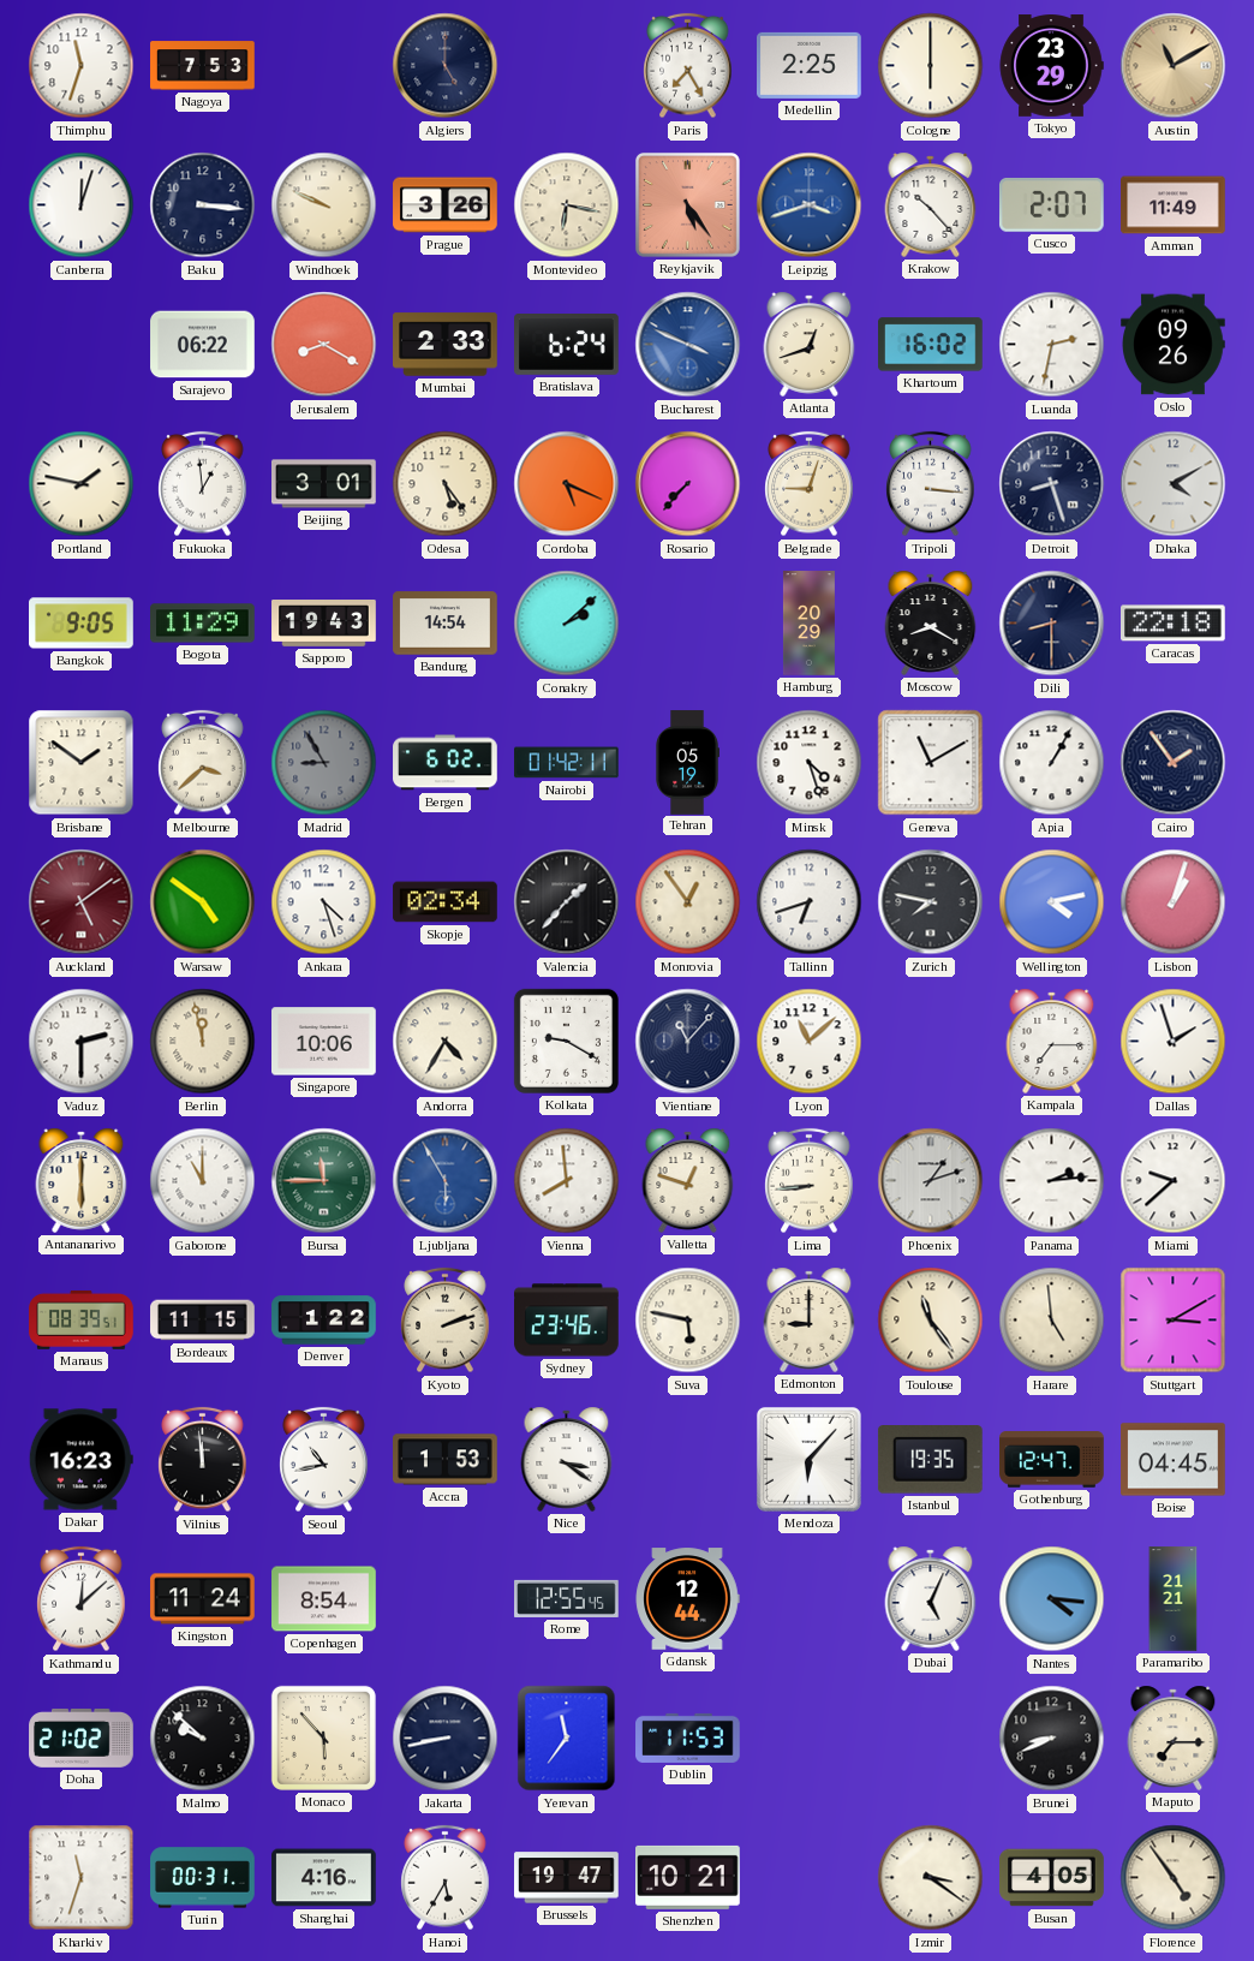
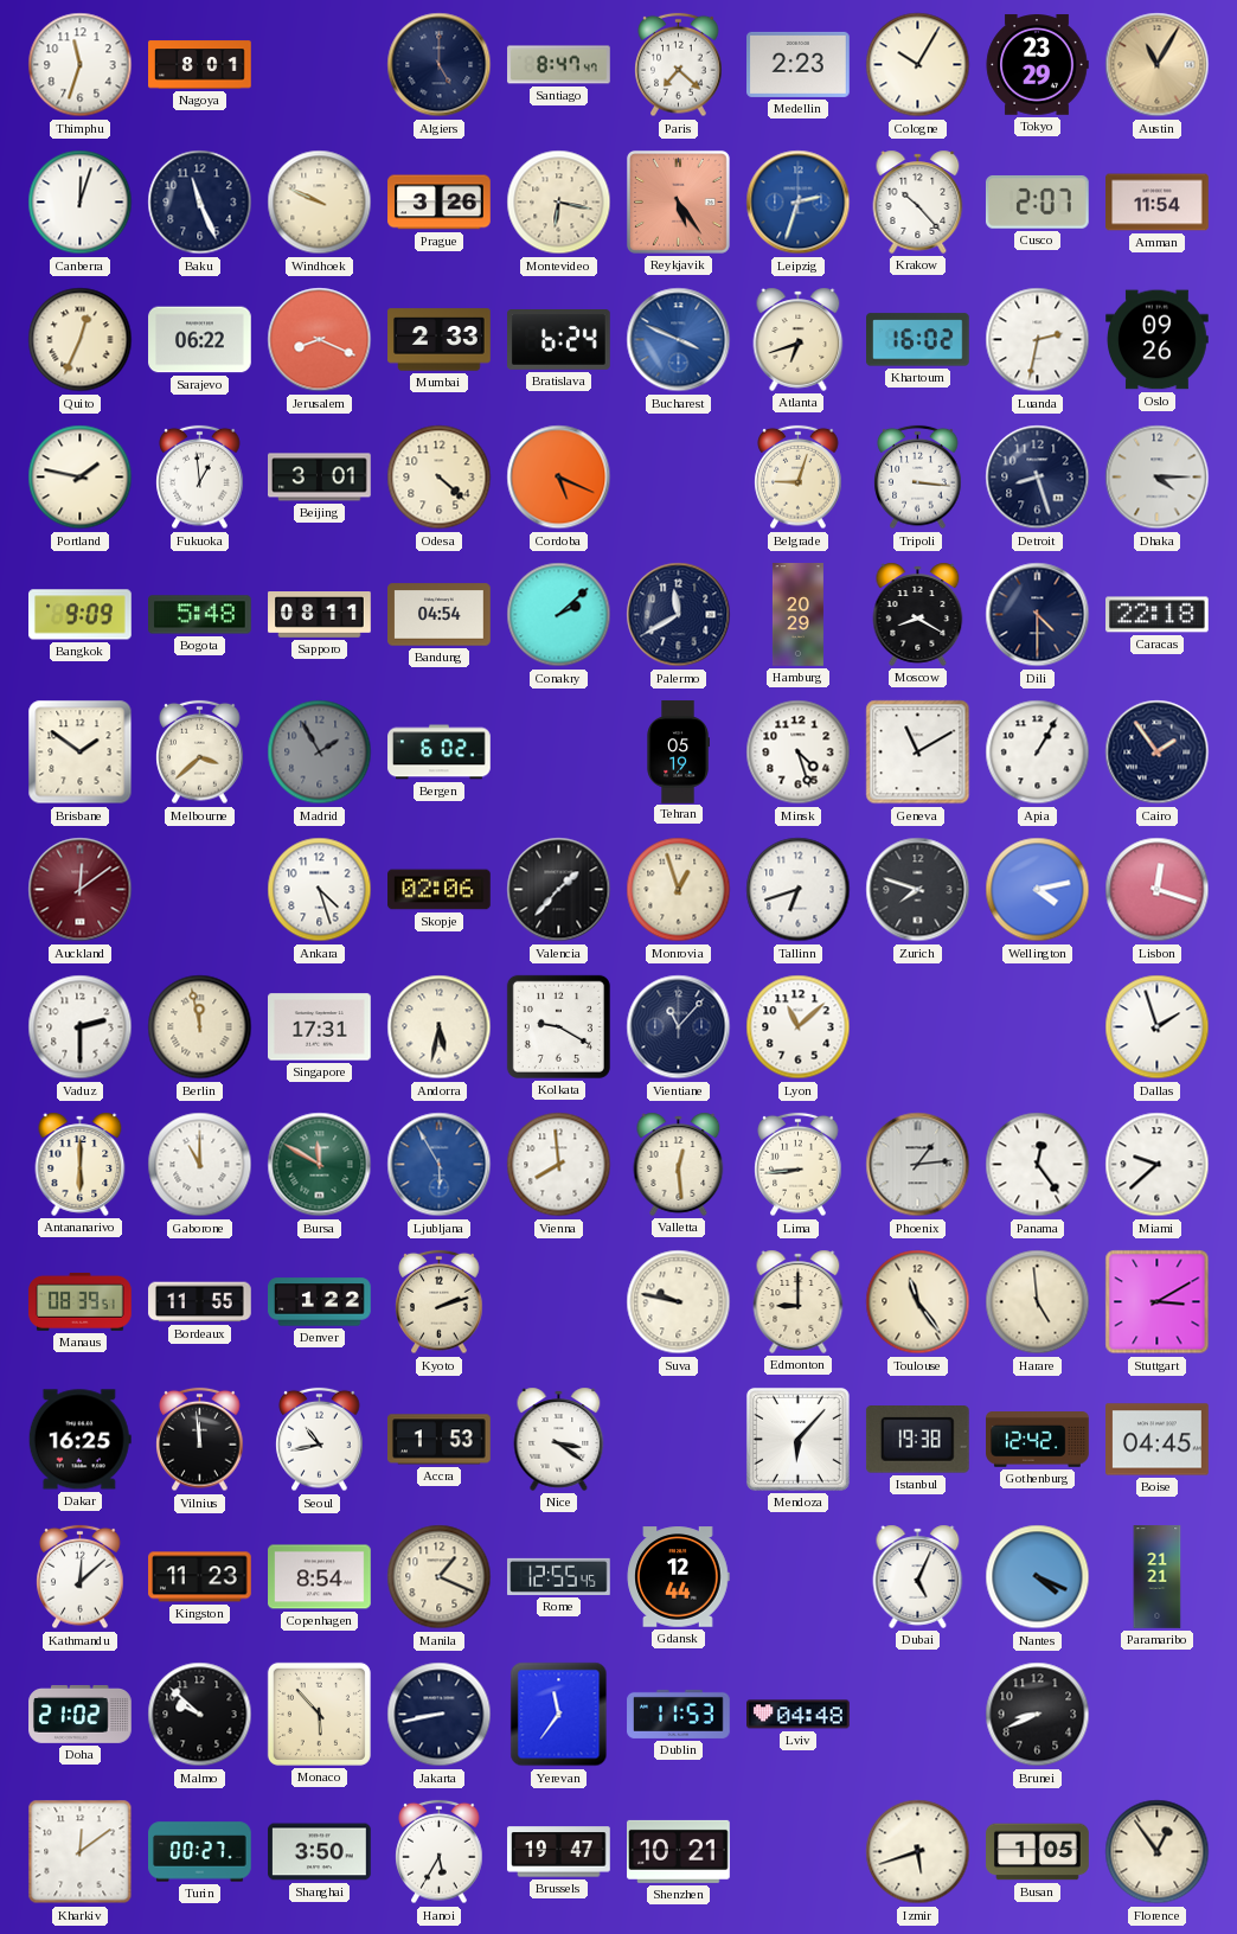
Nagoya: 7:53 -> 8:01 (200, 65)
Santiago: none -> 8:47 (559, 65)
Paris: 7:25 -> 7:22 (679, 65)
Medellin: 2:25 -> 2:23 (799, 64)
Cologne: 6:00 -> 10:05 (918, 65)
Austin: 11:10 -> 11:05 (1158, 65)
Baku: 3:16 -> 11:26 (200, 203)
Leipzig: 3:42 -> 2:33 (799, 203)
Amman: 11:49 -> 11:54 (1158, 203)
Quito: none -> 12:34 (81, 340)
Jerusalem: 8:20 -> 8:19 (320, 340)
Atlanta: 12:42 -> 6:42 (799, 339)
Odesa: 5:24 -> 4:22 (440, 478)
Rosario: 7:37 -> none (688, 484)
Dhaka: 4:10 -> 4:15 (1158, 478)
Bangkok: 9:05 -> 9:09 (81, 615)
Bogota: 11:29 -> 5:48 (200, 615)
Sapporo: 19:43 -> 08:11 (320, 615)
Bandung: 14:54 -> 04:54 (440, 615)
Palermo: none -> 11:40 (679, 615)
Dili: 8:30 -> 4:30 (1038, 615)
Madrid: 8:55 -> 1:55 (320, 753)
Nairobi: 01:42 -> none (567, 763)
Auckland: 5:09 -> 12:09 (81, 890)
Warsaw: 4:51 -> none (203, 902)
Skopje: 02:34 -> 02:06 (440, 890)
Monrovia: 12:54 -> 12:57 (679, 890)
Zurich: 7:47 -> 7:48 (918, 890)
Lisbon: 1:03 -> 12:18 (1158, 890)
Singapore: 10:06 -> 17:31 (320, 1027)
Andorra: 4:35 -> 5:32 (440, 1027)
Kampala: 7:15 -> none (1052, 1041)
Bursa: 11:45 -> 11:50 (320, 1165)
Valletta: 12:48 -> 12:29 (679, 1164)
Phoenix: 1:12 -> 1:14 (918, 1165)
Panama: 2:14 -> 12:24 (1038, 1165)
Bordeaux: 11:15 -> 11:55 (200, 1302)
Sydney: 23:46 -> none (567, 1321)
Suva: 5:47 -> 9:47 (679, 1302)
Dakar: 16:23 -> 16:25 (79, 1440)
Istanbul: 19:35 -> 19:38 (917, 1440)
Gothenburg: 12:47 -> 12:42 (1038, 1440)
Kingston: 11:24 -> 11:23 (200, 1577)
Manila: none -> 1:19 (440, 1577)
Nantes: 4:16 -> 4:19 (1038, 1577)
Lviv: none -> 04:48 (799, 1715)
Maputo: 7:15 -> none (1174, 1738)
Kharkiv: 11:33 -> 12:09 (81, 1852)
Turin: 00:31 -> 00:27 (200, 1852)
Shanghai: 4:16 -> 3:50 (320, 1852)
Izmir: 3:21 -> 5:42 (918, 1852)
Busan: 4:05 -> 1:05 (1038, 1852)
Florence: 4:54 -> 12:54 (1158, 1852)
